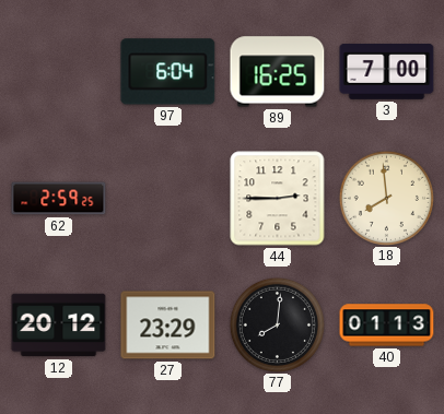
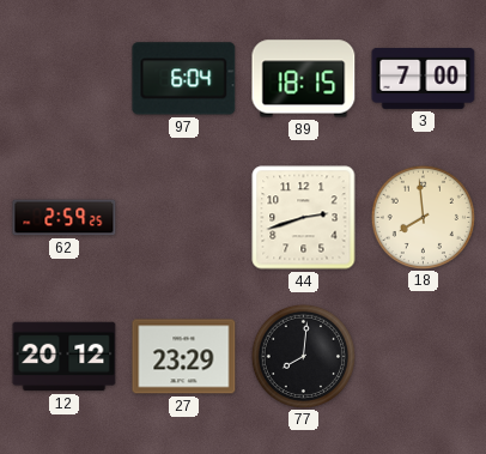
89: 16:25 -> 18:15 (304, 79)
44: 2:45 -> 2:42 (304, 218)
40: 01:13 -> none (387, 326)
